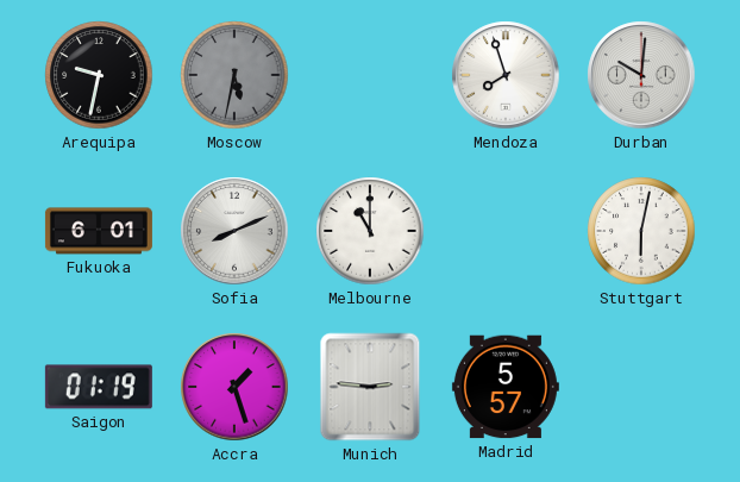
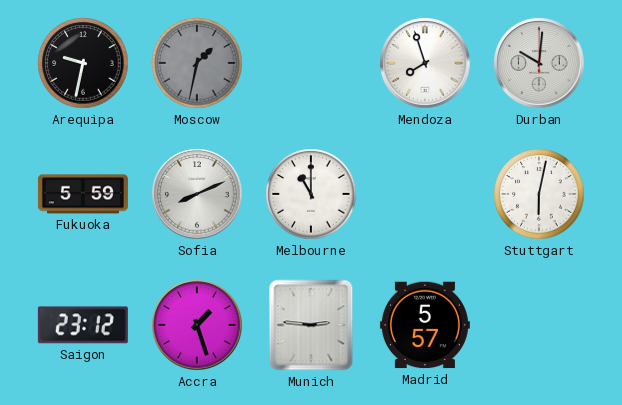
Moscow: 5:32 -> 1:32 (197, 63)
Fukuoka: 6:01 -> 5:59 (83, 194)
Saigon: 01:19 -> 23:12 (83, 325)
